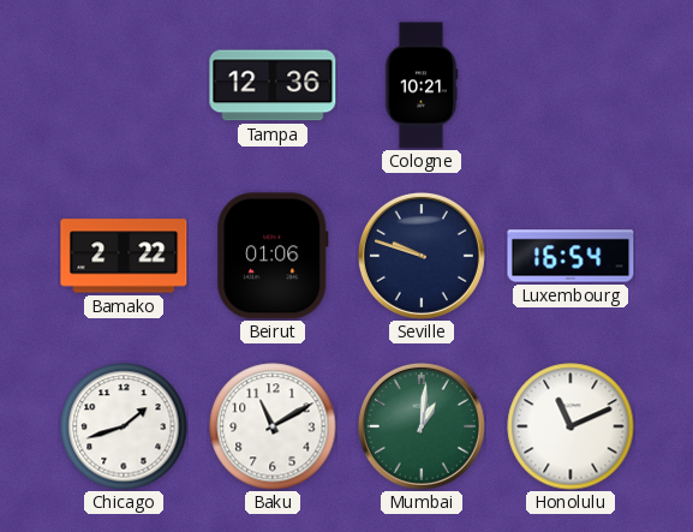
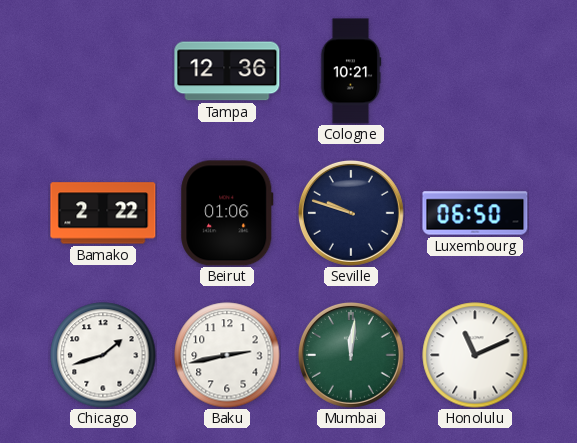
Luxembourg: 16:54 -> 06:50 (475, 213)
Baku: 11:10 -> 2:43 (227, 355)
Mumbai: 1:01 -> 12:01 (351, 355)
